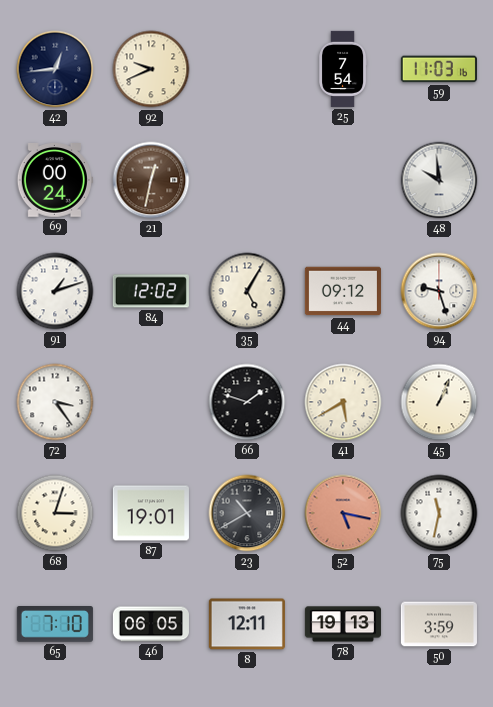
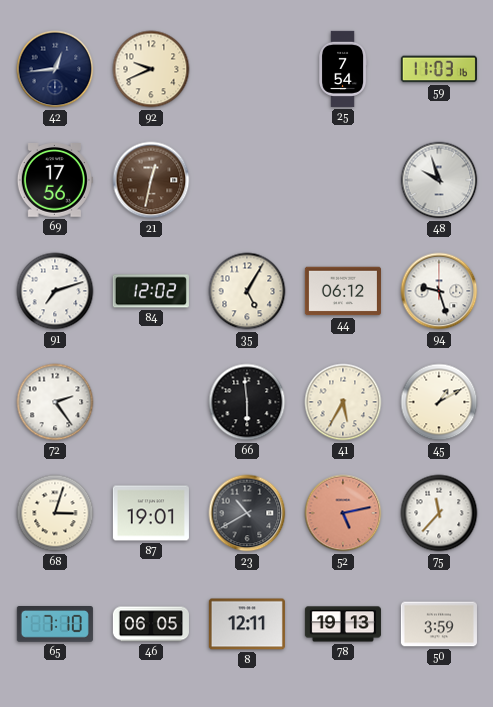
69: 00:24 -> 17:56 (55, 181)
48: 9:59 -> 9:57 (439, 180)
91: 1:12 -> 7:12 (55, 291)
44: 09:12 -> 06:12 (343, 291)
72: 3:24 -> 2:24 (55, 402)
66: 1:48 -> 5:59 (247, 402)
41: 5:40 -> 5:35 (343, 402)
45: 1:04 -> 1:10 (439, 402)
52: 5:17 -> 5:13 (343, 513)
75: 11:32 -> 11:37 (439, 513)
